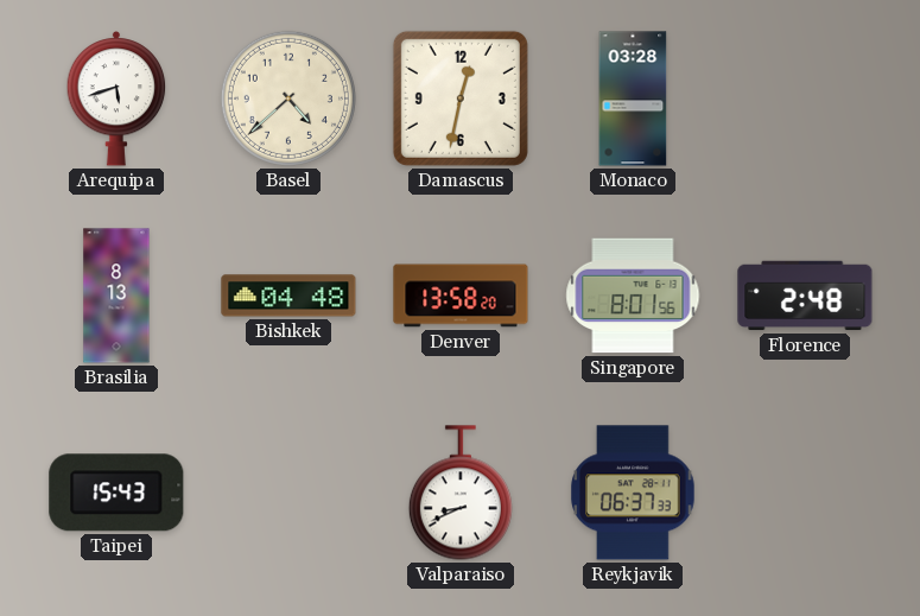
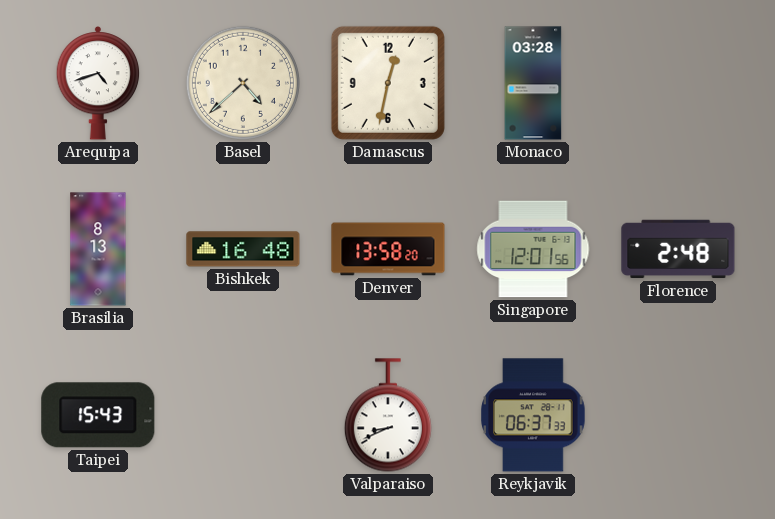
Arequipa: 5:42 -> 4:42 (98, 84)
Bishkek: 04:48 -> 16:48 (243, 249)
Singapore: 8:01 -> 12:01 (533, 249)
